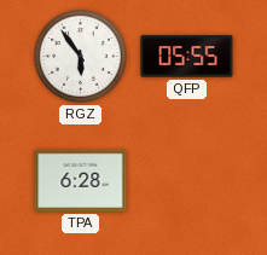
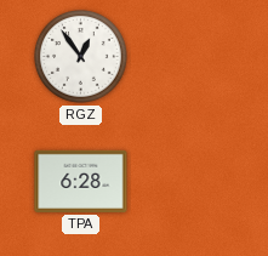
RGZ: 5:54 -> 12:54 (81, 57)
QFP: 05:55 -> none (187, 57)
